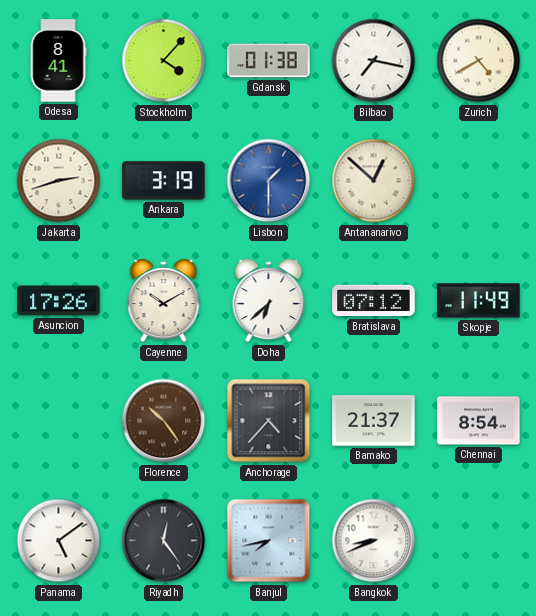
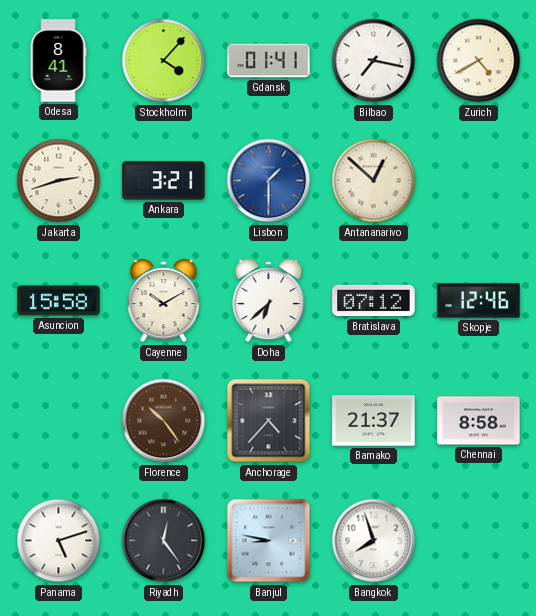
Gdansk: 01:38 -> 01:41 (269, 61)
Ankara: 3:19 -> 3:21 (164, 181)
Asuncion: 17:26 -> 15:58 (59, 301)
Skopje: 11:49 -> 12:46 (479, 301)
Chennai: 8:54 -> 8:58 (479, 421)
Panama: 5:09 -> 5:12 (59, 541)
Banjul: 7:43 -> 8:47 (269, 541)
Bangkok: 8:41 -> 7:57 (374, 541)
